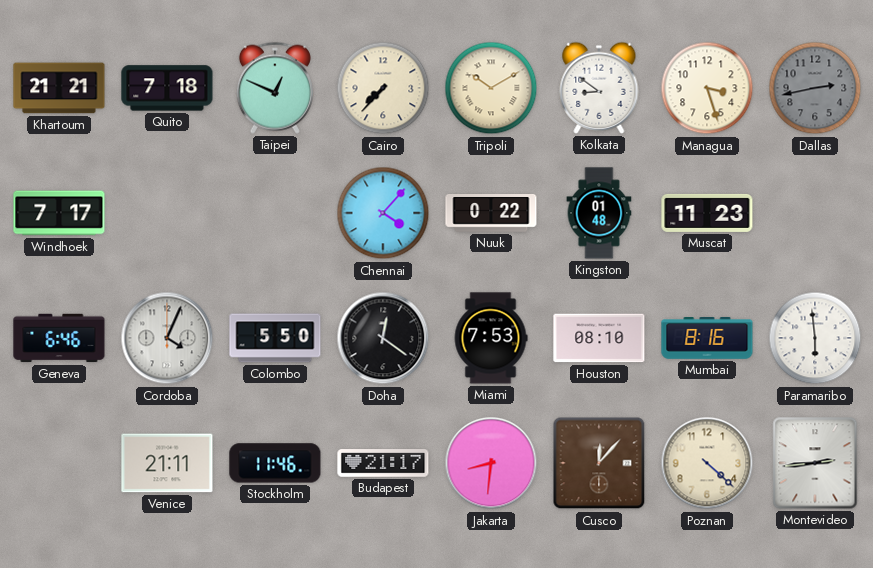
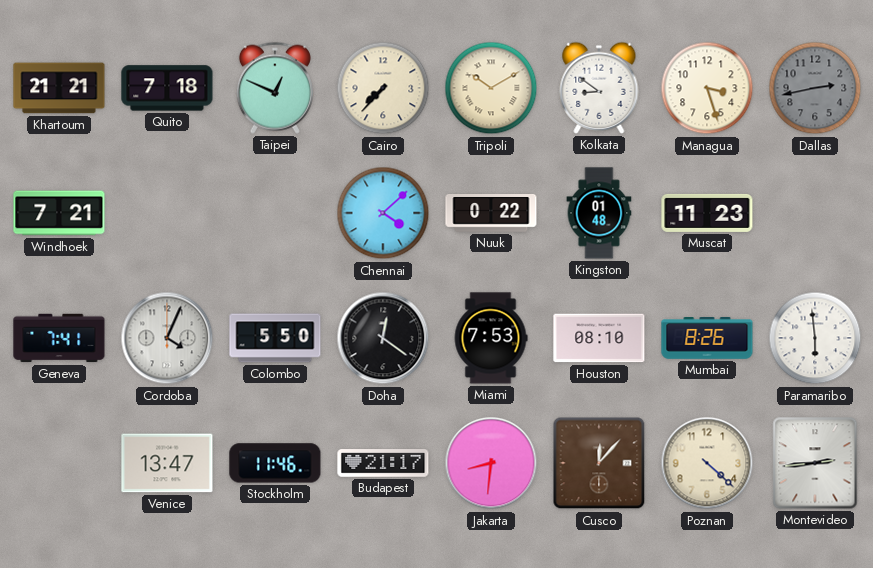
Windhoek: 7:17 -> 7:21 (59, 213)
Chennai: 4:07 -> 4:08 (383, 213)
Geneva: 6:46 -> 7:41 (59, 338)
Mumbai: 8:16 -> 8:26 (707, 339)
Venice: 21:11 -> 13:47 (167, 463)
